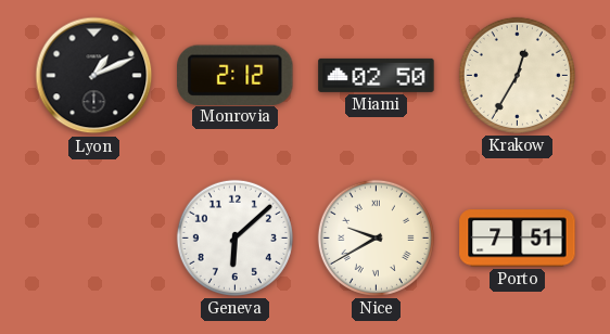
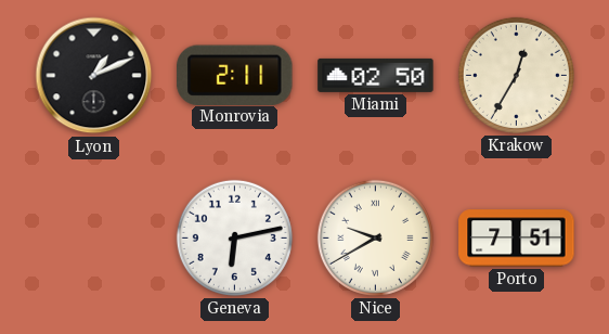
Monrovia: 2:12 -> 2:11 (235, 75)
Geneva: 6:08 -> 6:13 (234, 237)
